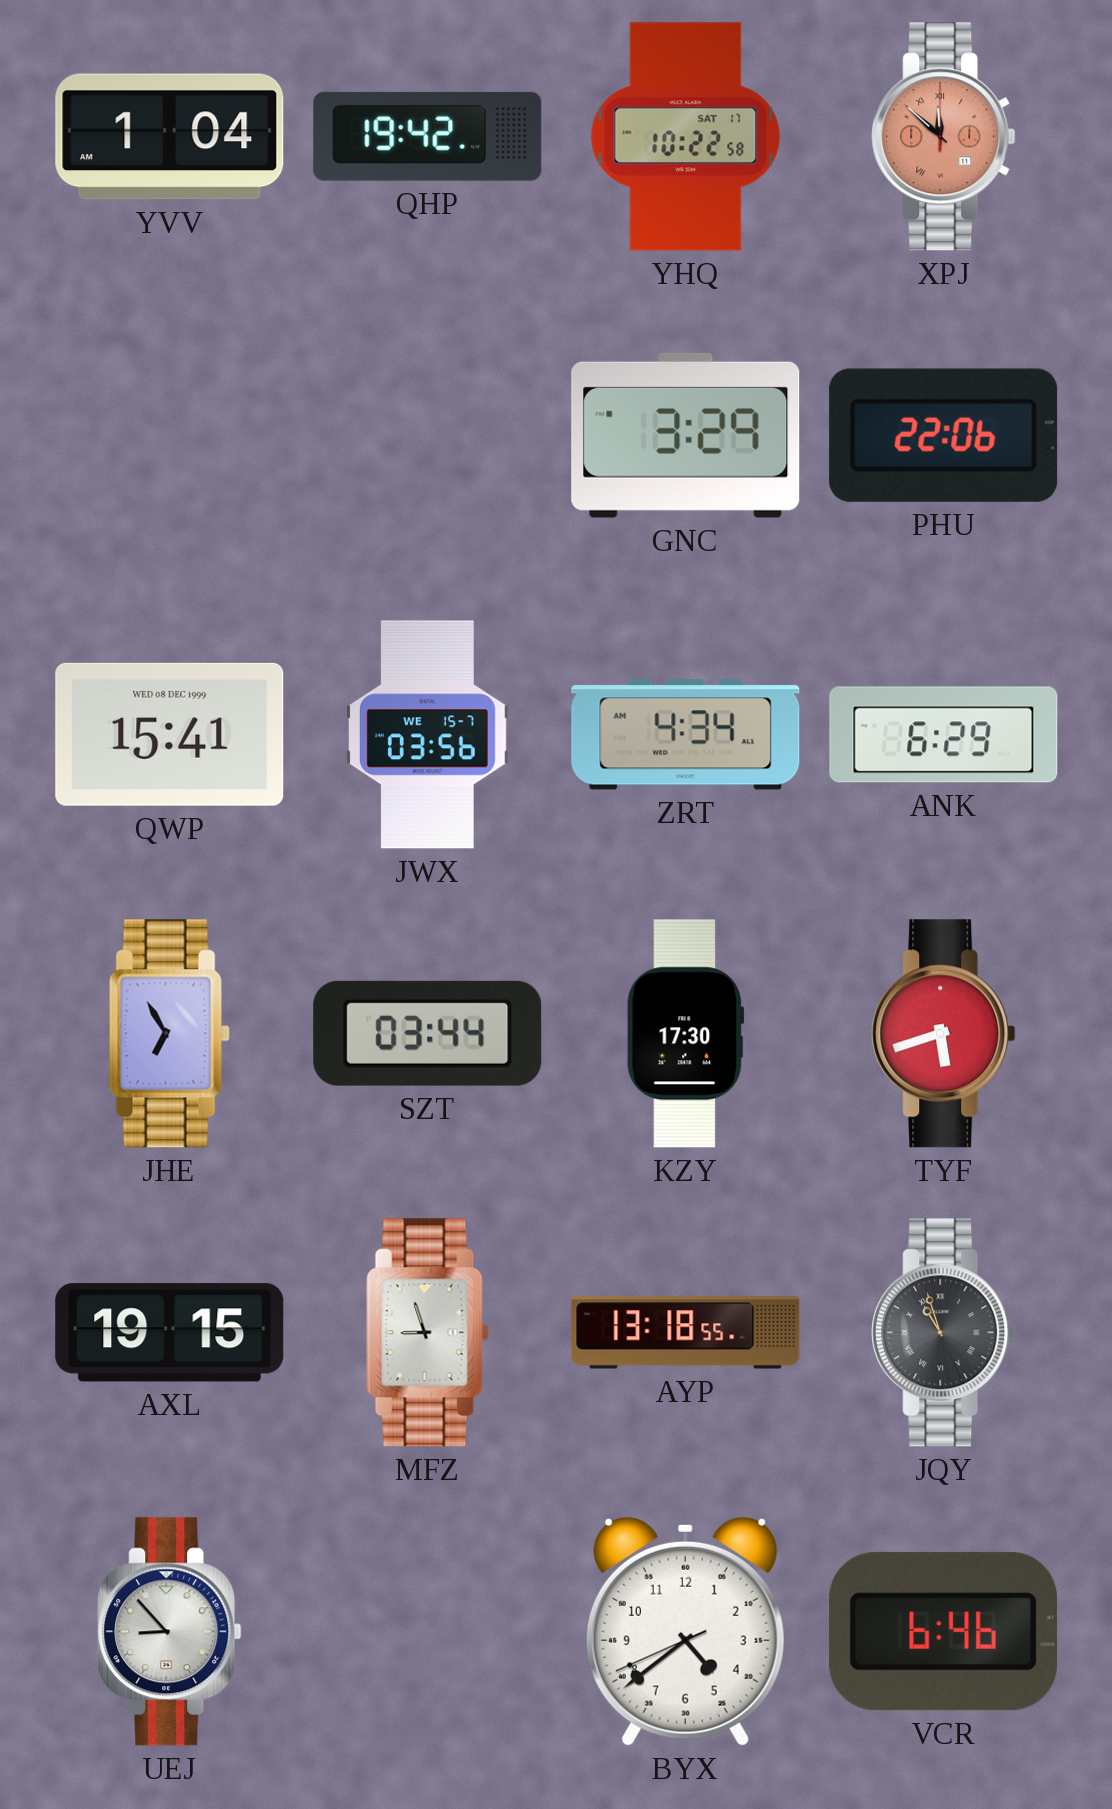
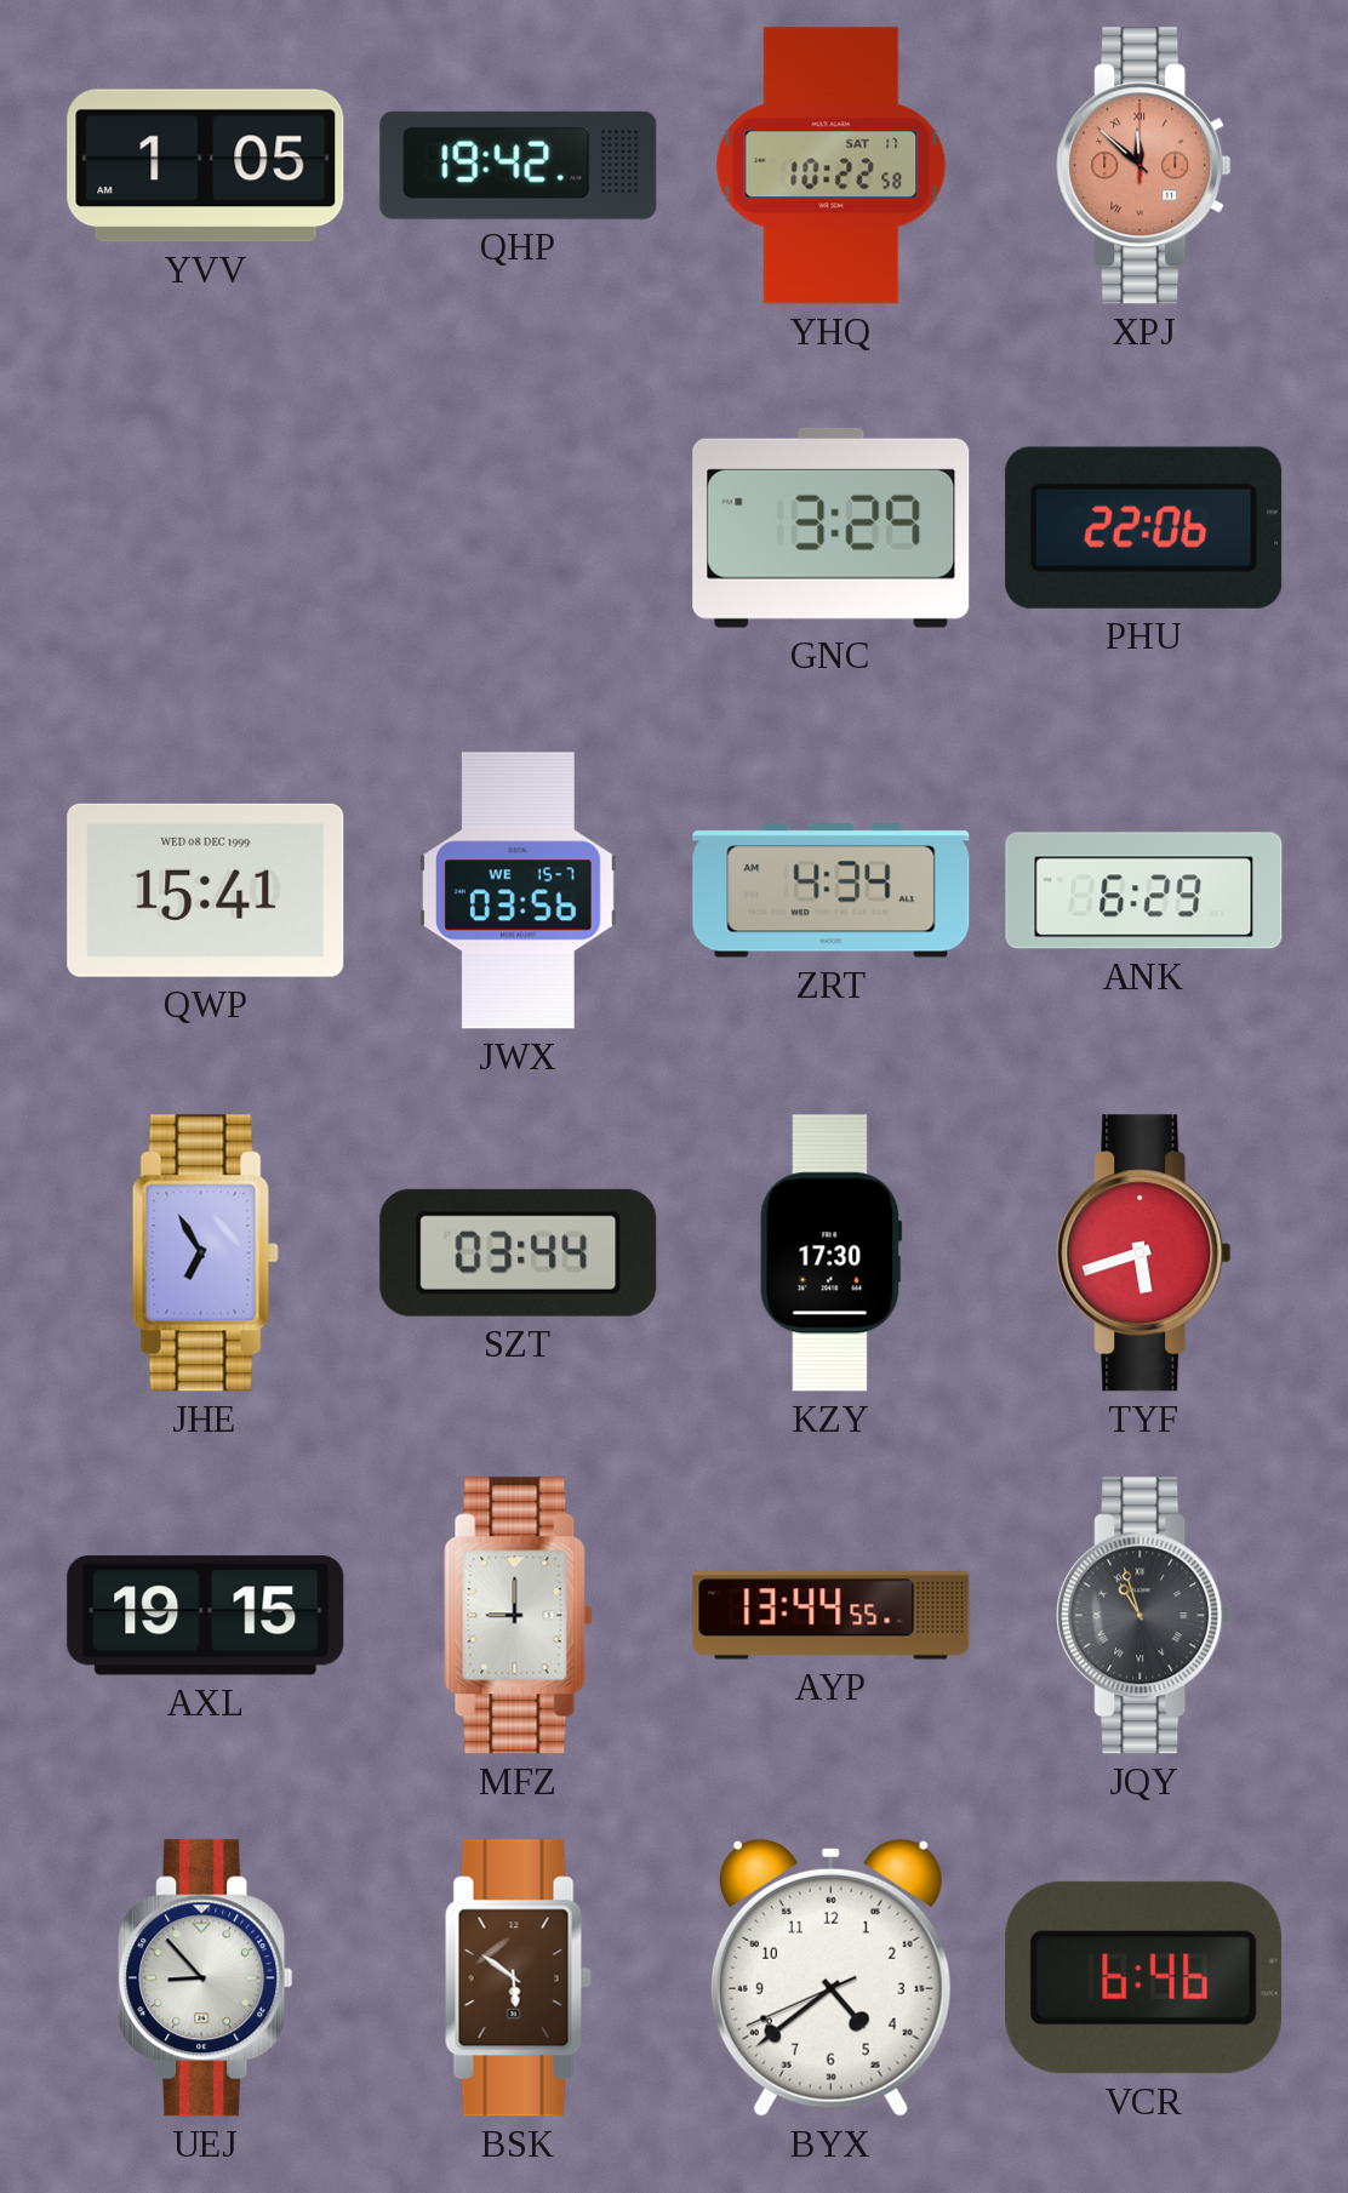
YVV: 1:04 -> 1:05 (206, 166)
MFZ: 8:57 -> 9:00 (519, 1616)
AYP: 13:18 -> 13:44 (832, 1616)
BSK: none -> 5:51 (518, 1978)
